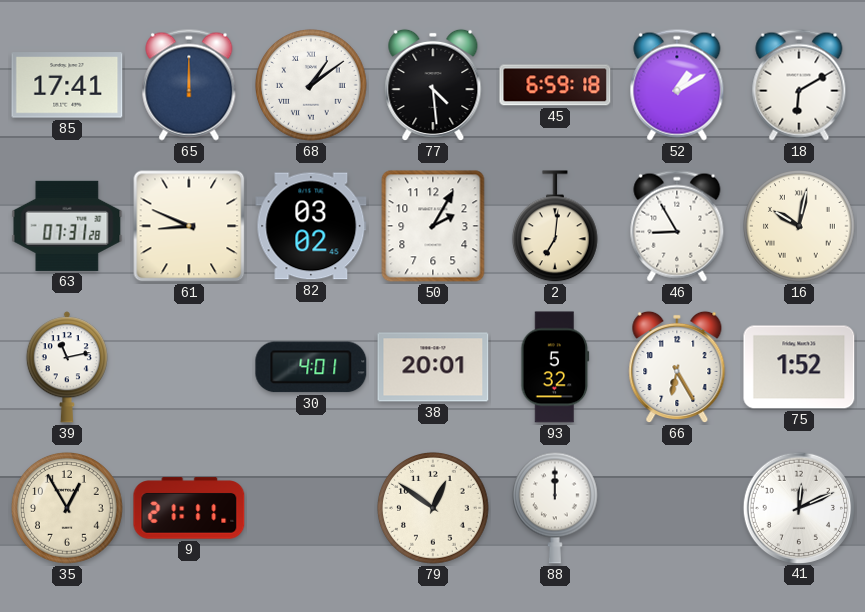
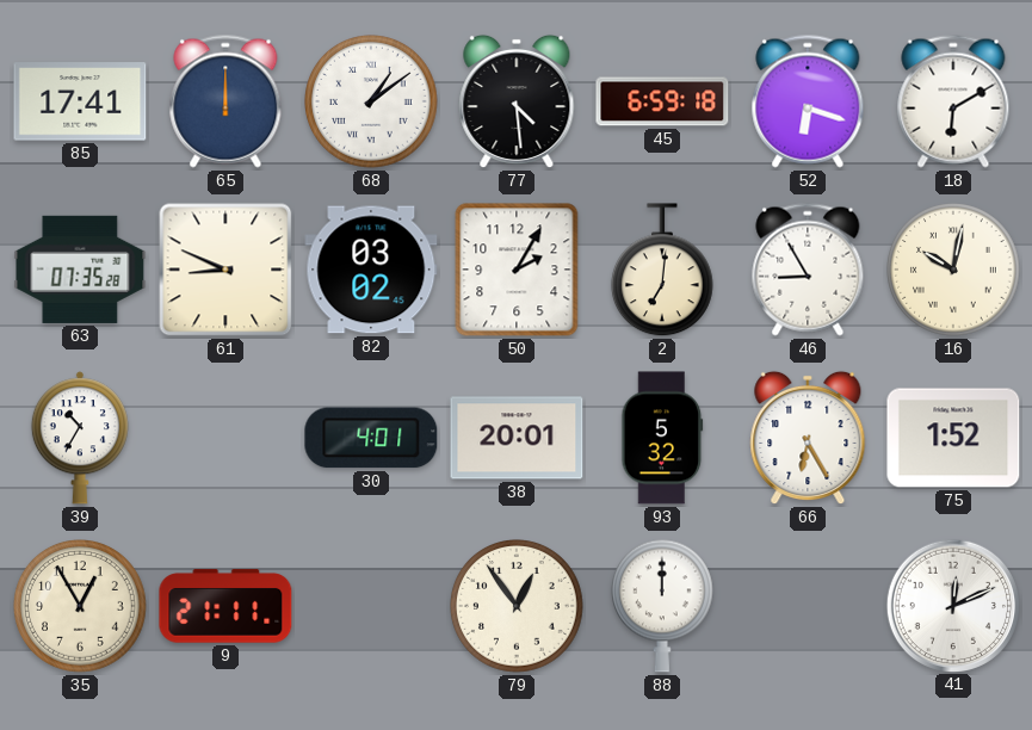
52: 1:10 -> 6:18 (808, 101)
63: 07:31 -> 07:35 (80, 270)
39: 11:13 -> 10:35 (80, 438)
79: 12:51 -> 12:54 (518, 607)
